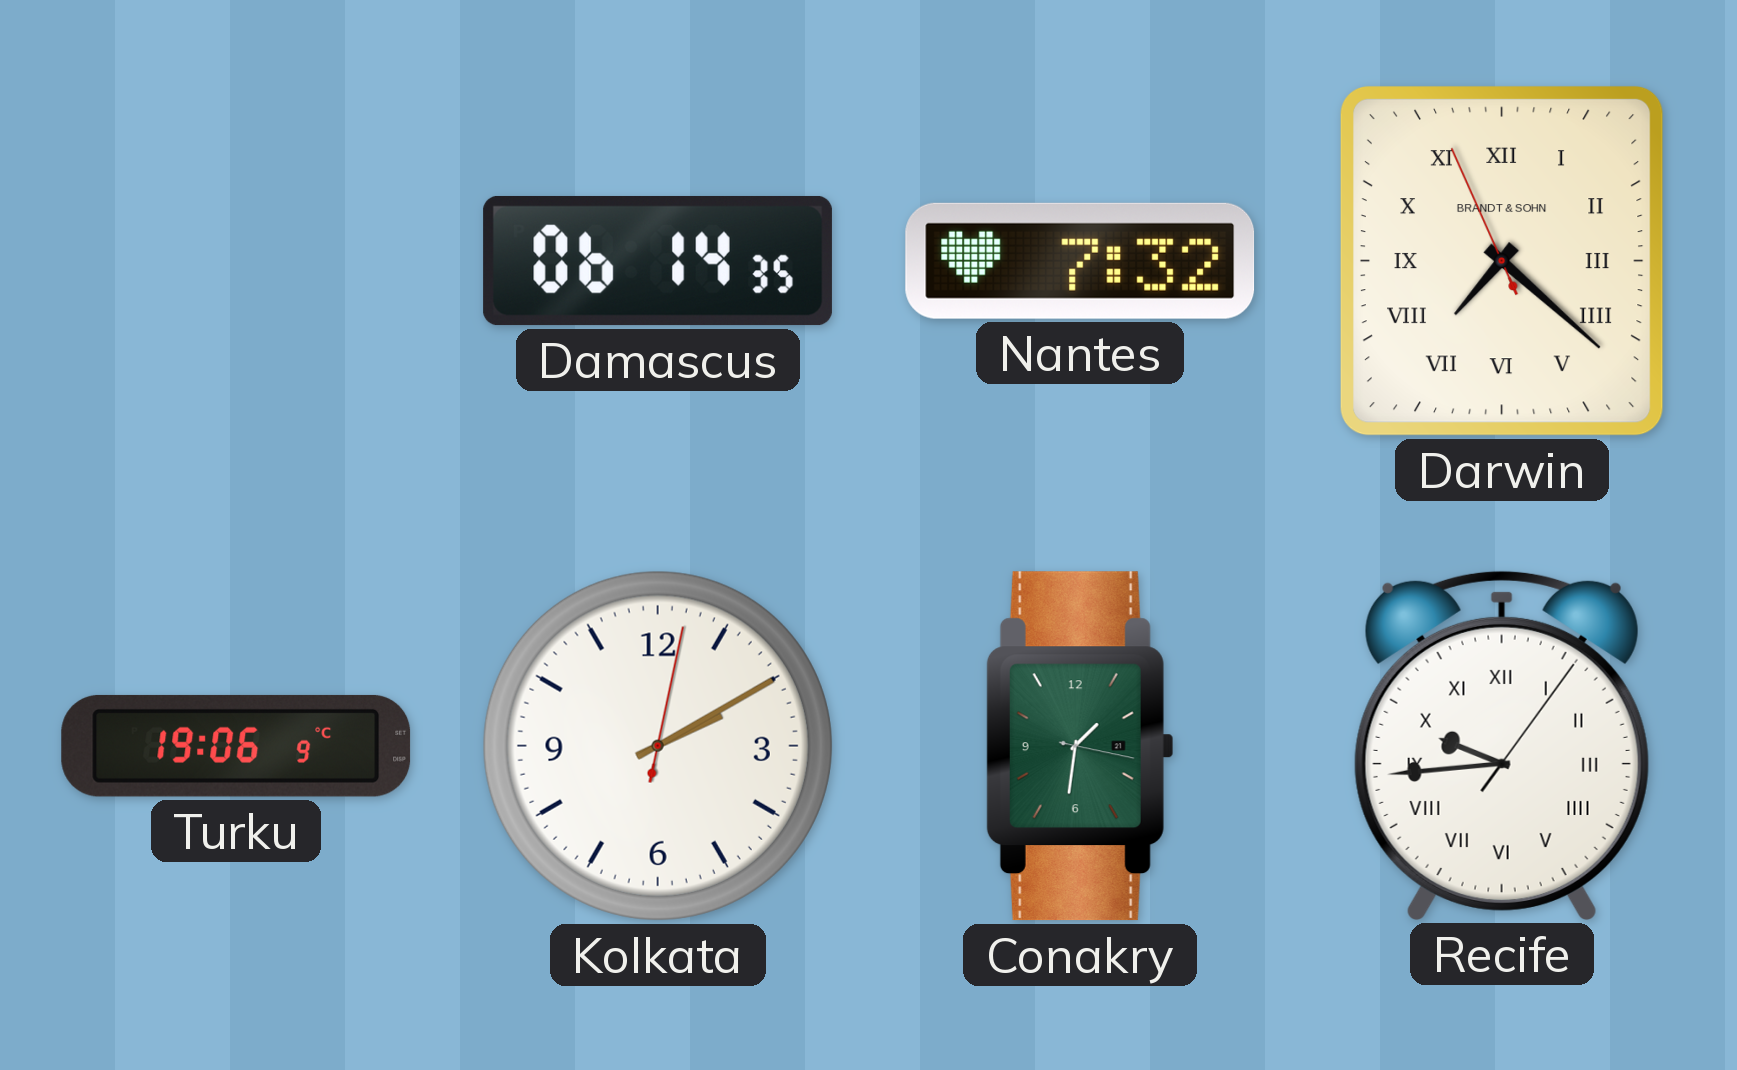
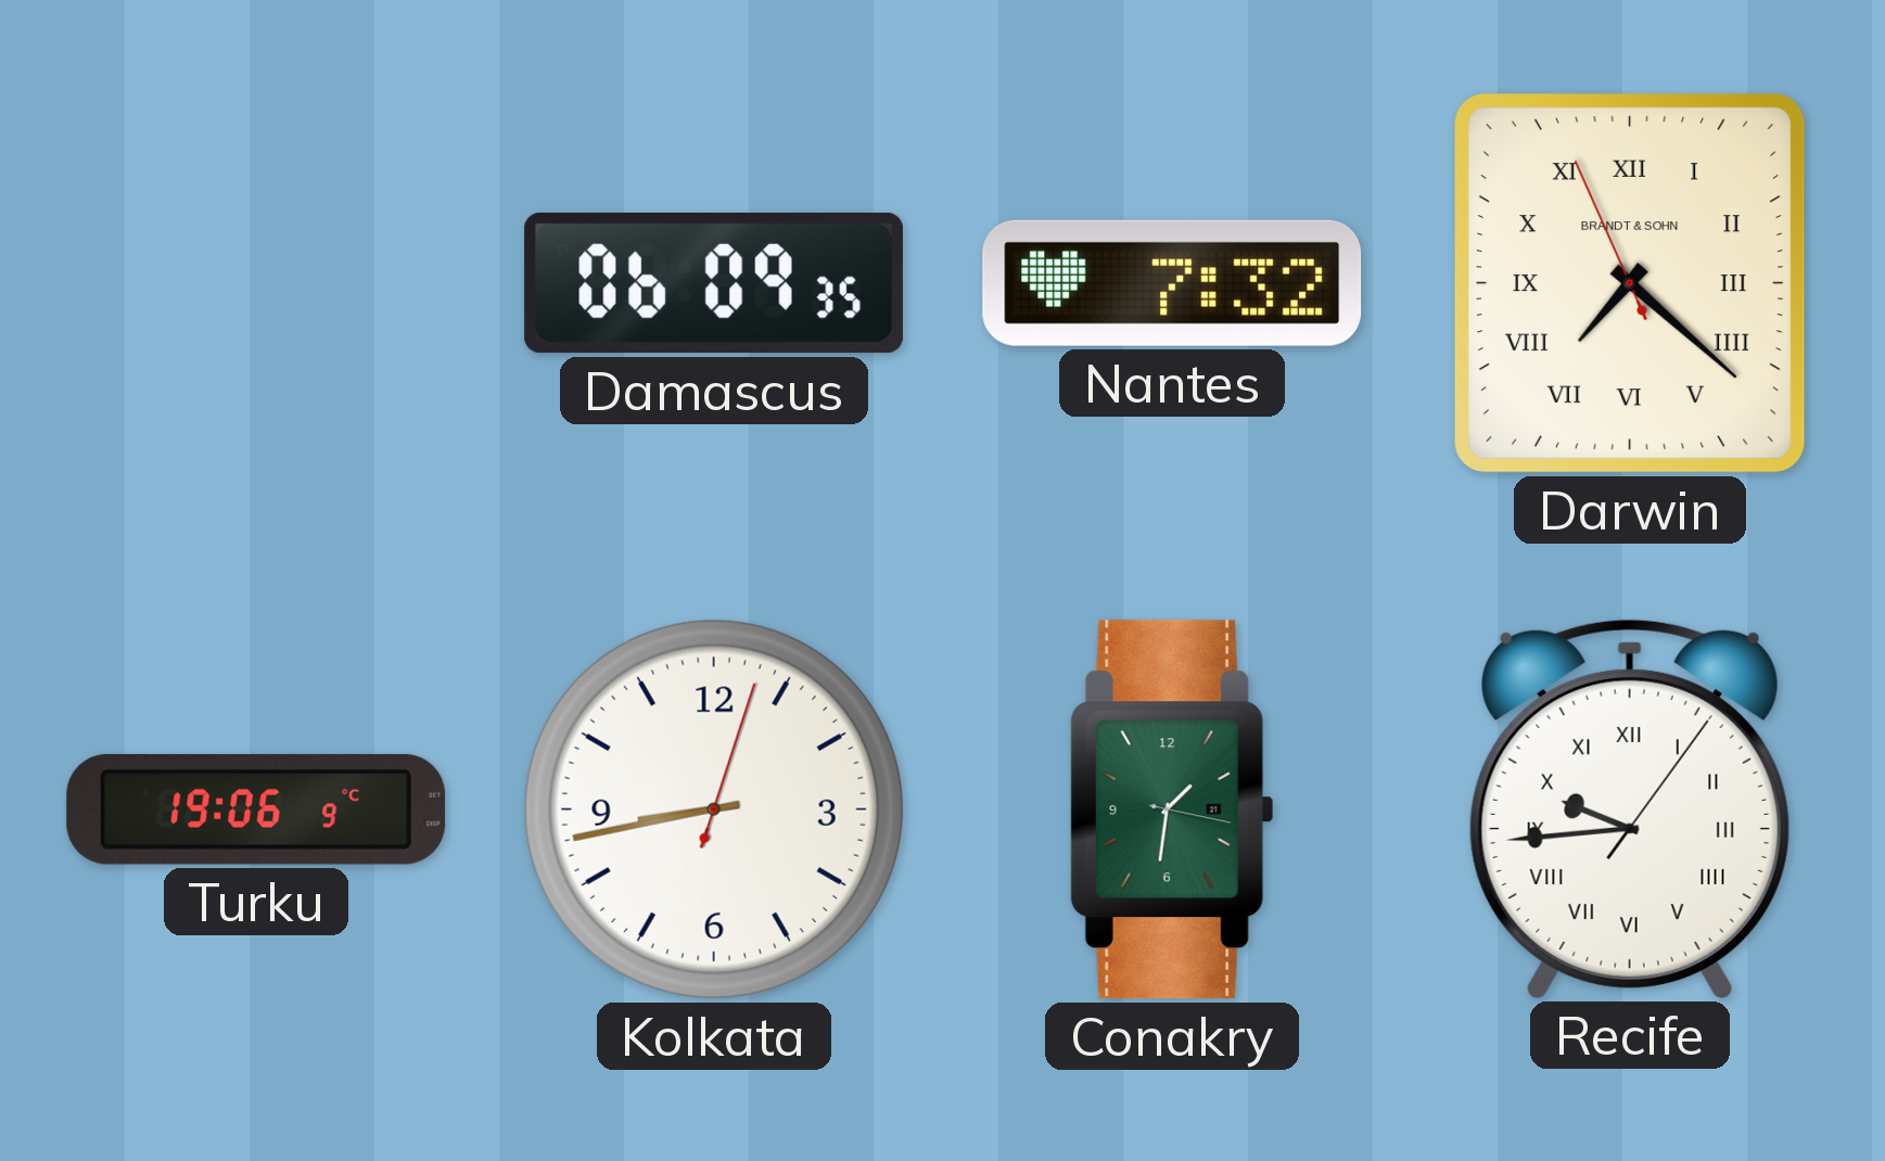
Damascus: 06:14 -> 06:09 (714, 283)
Kolkata: 2:10 -> 8:43 (714, 809)
